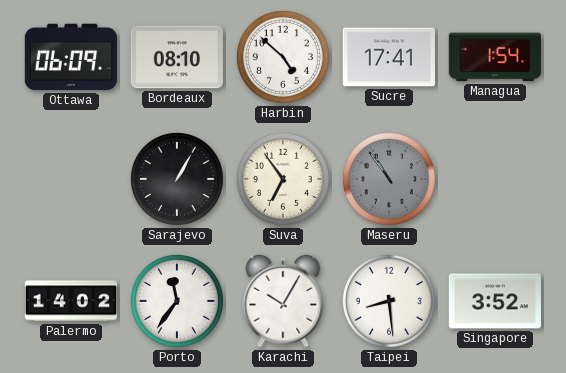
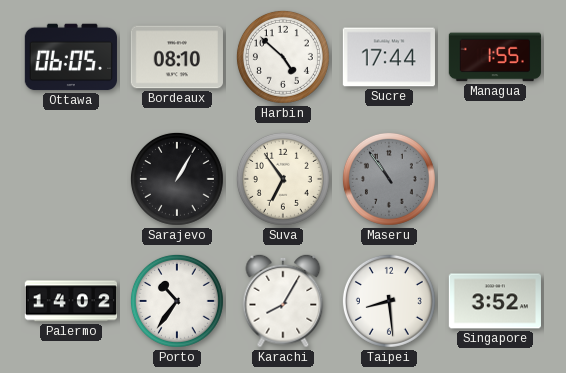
Ottawa: 06:09 -> 06:05 (71, 57)
Sucre: 17:41 -> 17:44 (389, 57)
Managua: 1:54 -> 1:55 (495, 57)
Porto: 11:36 -> 10:36 (177, 301)
Karachi: 10:05 -> 8:05 (283, 301)
